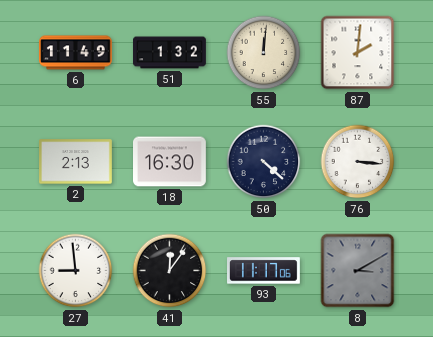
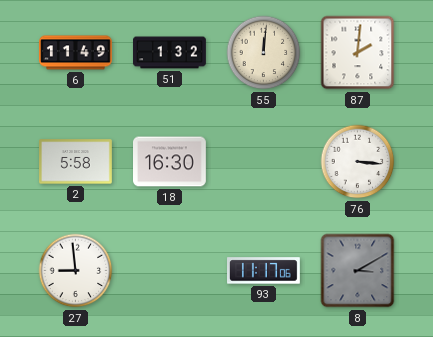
2: 2:13 -> 5:58 (76, 162)
50: 4:22 -> none (264, 162)
41: 12:06 -> none (170, 271)
